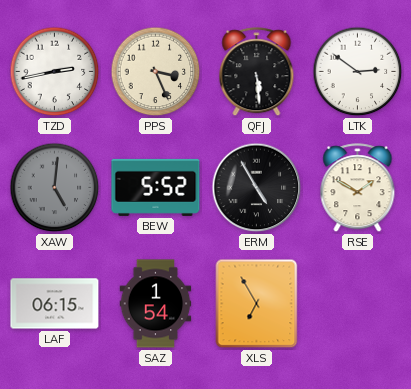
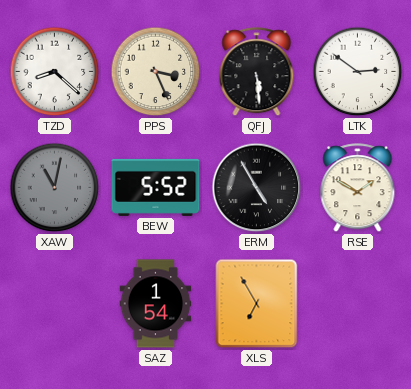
TZD: 2:43 -> 8:22 (55, 72)
XAW: 5:01 -> 11:02 (55, 188)
LAF: 06:15 -> none (55, 304)
